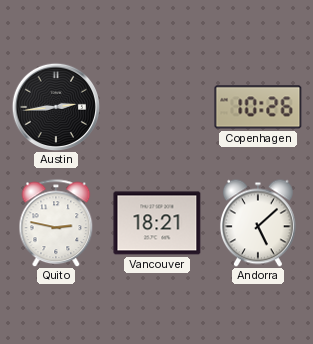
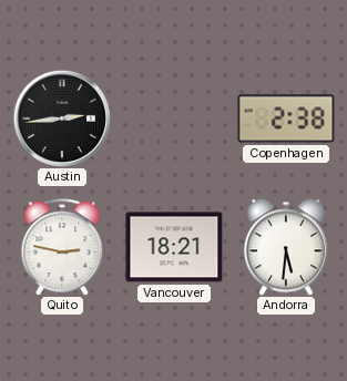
Copenhagen: 10:26 -> 2:38 (286, 119)
Andorra: 5:08 -> 5:31 (286, 247)
